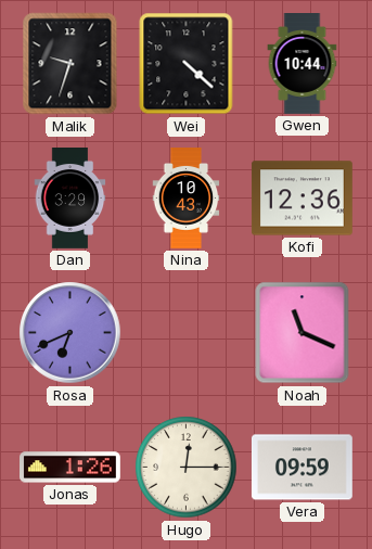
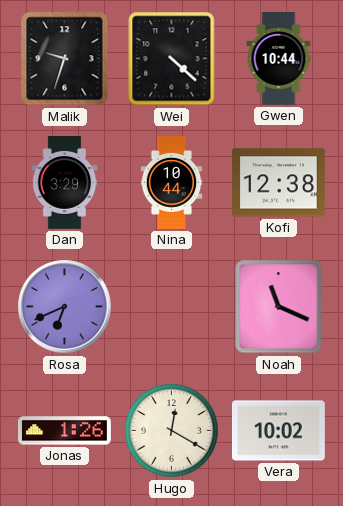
Nina: 10:43 -> 10:44 (172, 183)
Kofi: 12:36 -> 12:38 (278, 183)
Hugo: 12:15 -> 12:20 (172, 431)
Vera: 09:59 -> 10:02 (279, 431)
